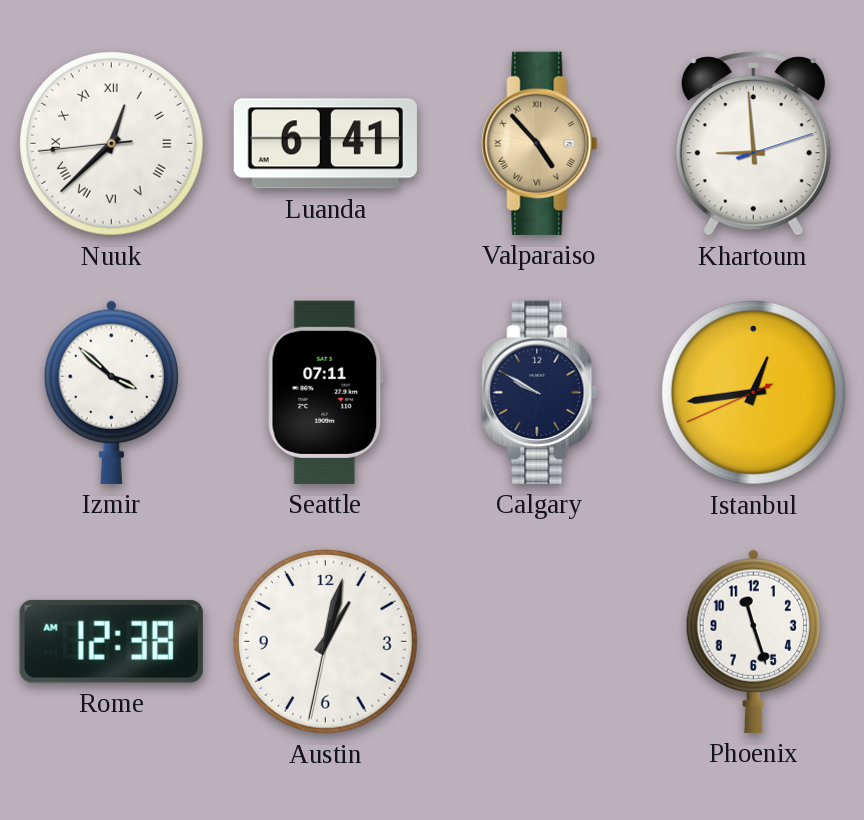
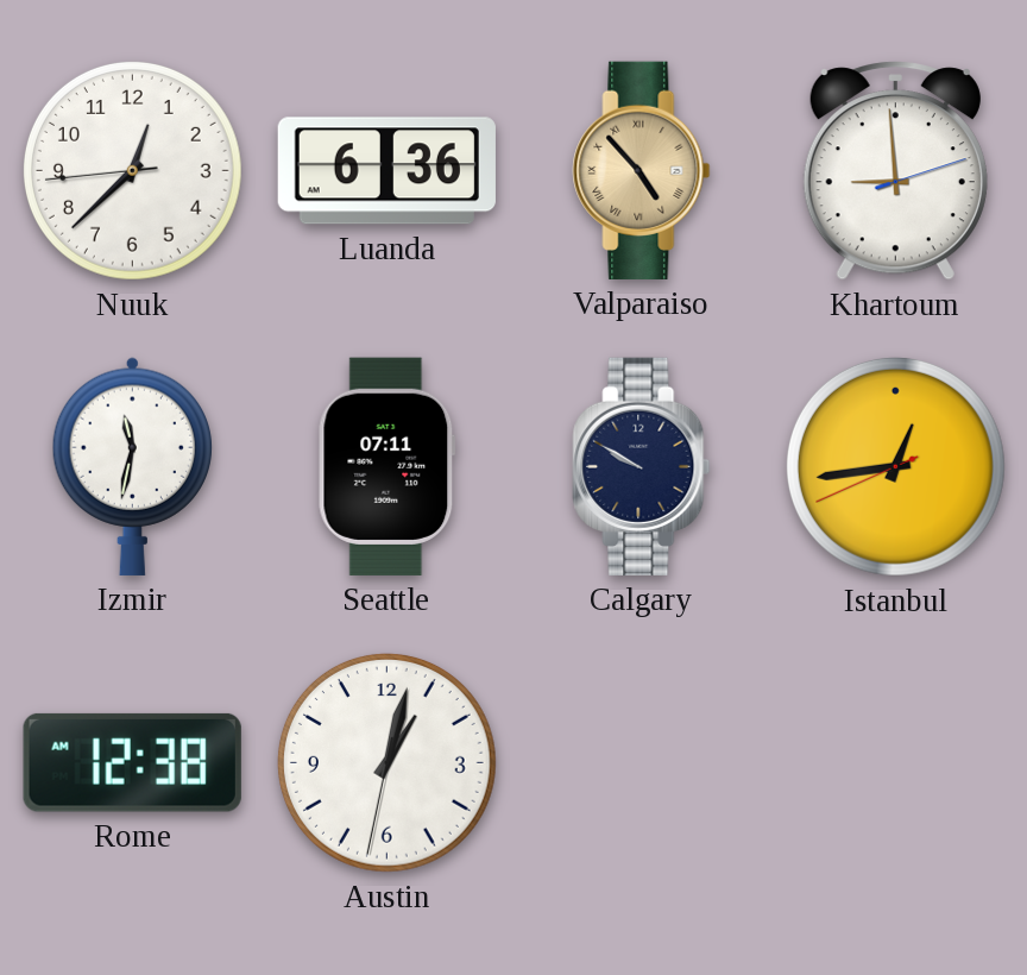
Nuuk numerals: Roman -> Arabic (132, 170)
Luanda: 6:41 -> 6:36 (386, 171)
Izmir: 3:52 -> 11:32 (132, 466)
Phoenix: 11:27 -> none (753, 641)
